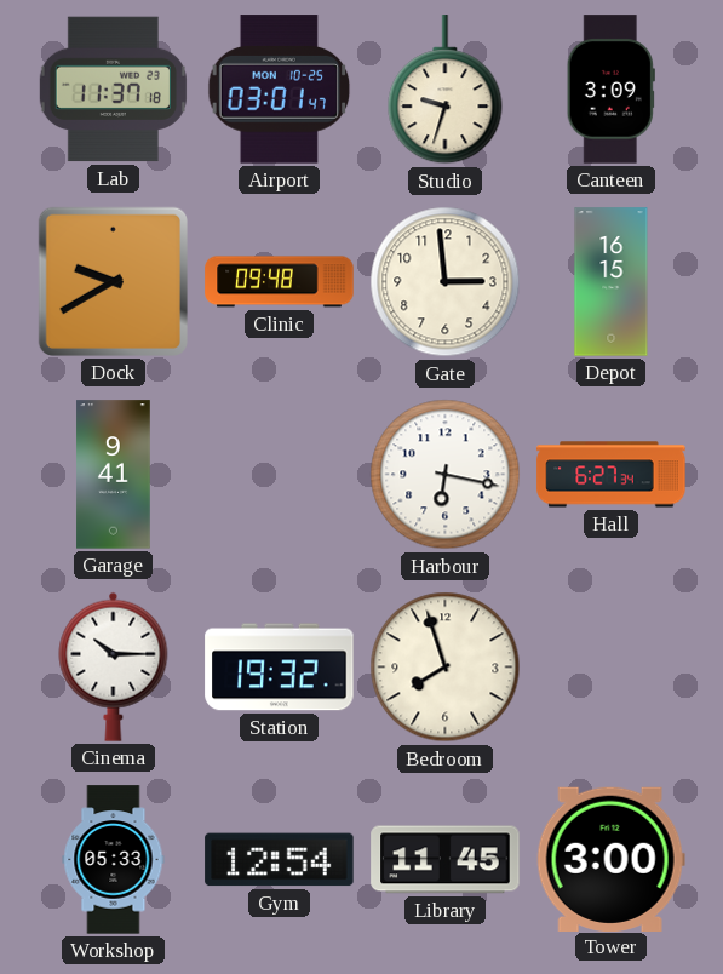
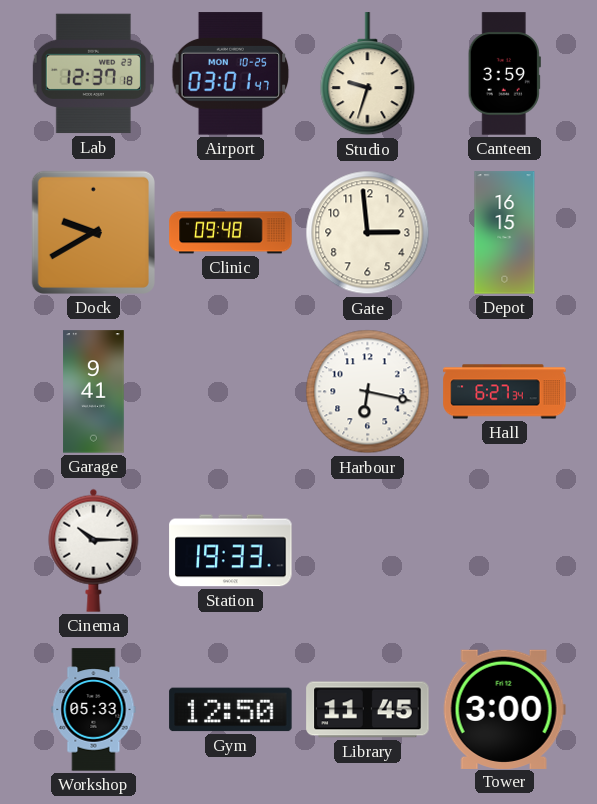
Lab: 11:37 -> 12:37 (93, 74)
Canteen: 3:09 -> 3:59 (504, 74)
Station: 19:32 -> 19:33 (231, 551)
Bedroom: 7:57 -> none (446, 668)
Gym: 12:54 -> 12:50 (231, 710)
